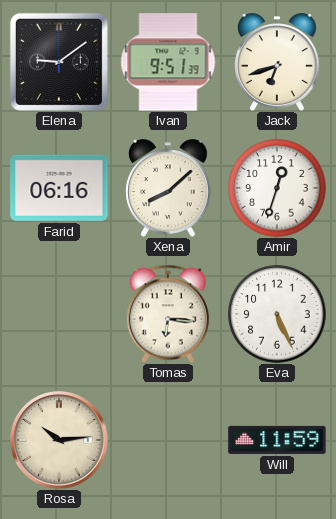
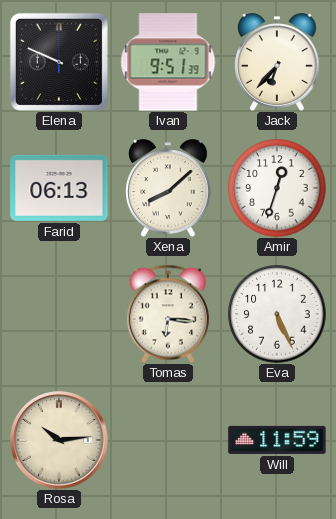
Elena: 9:09 -> 9:49 (59, 62)
Jack: 6:42 -> 6:37 (278, 62)
Farid: 06:16 -> 06:13 (59, 188)
